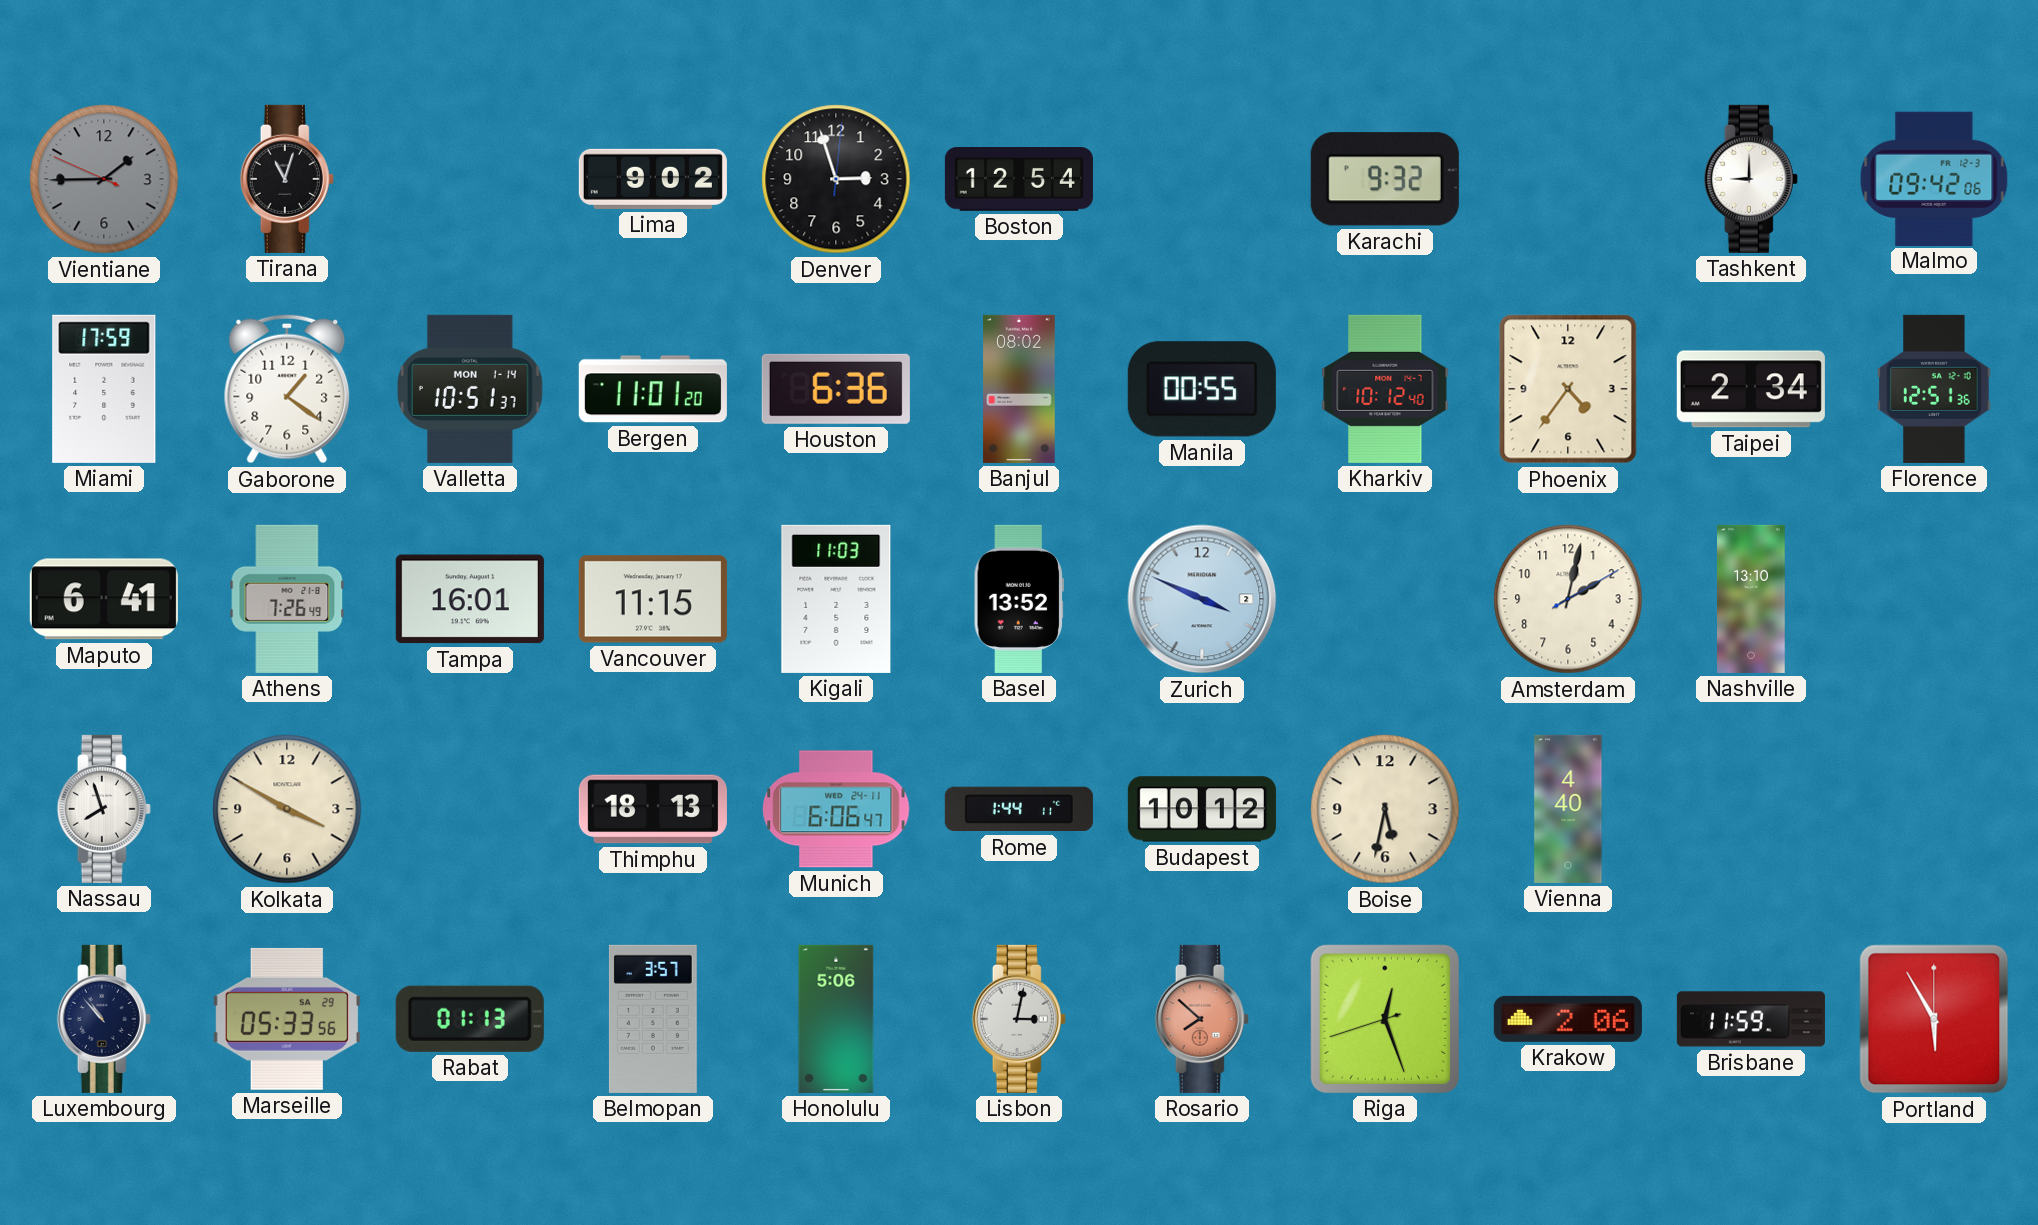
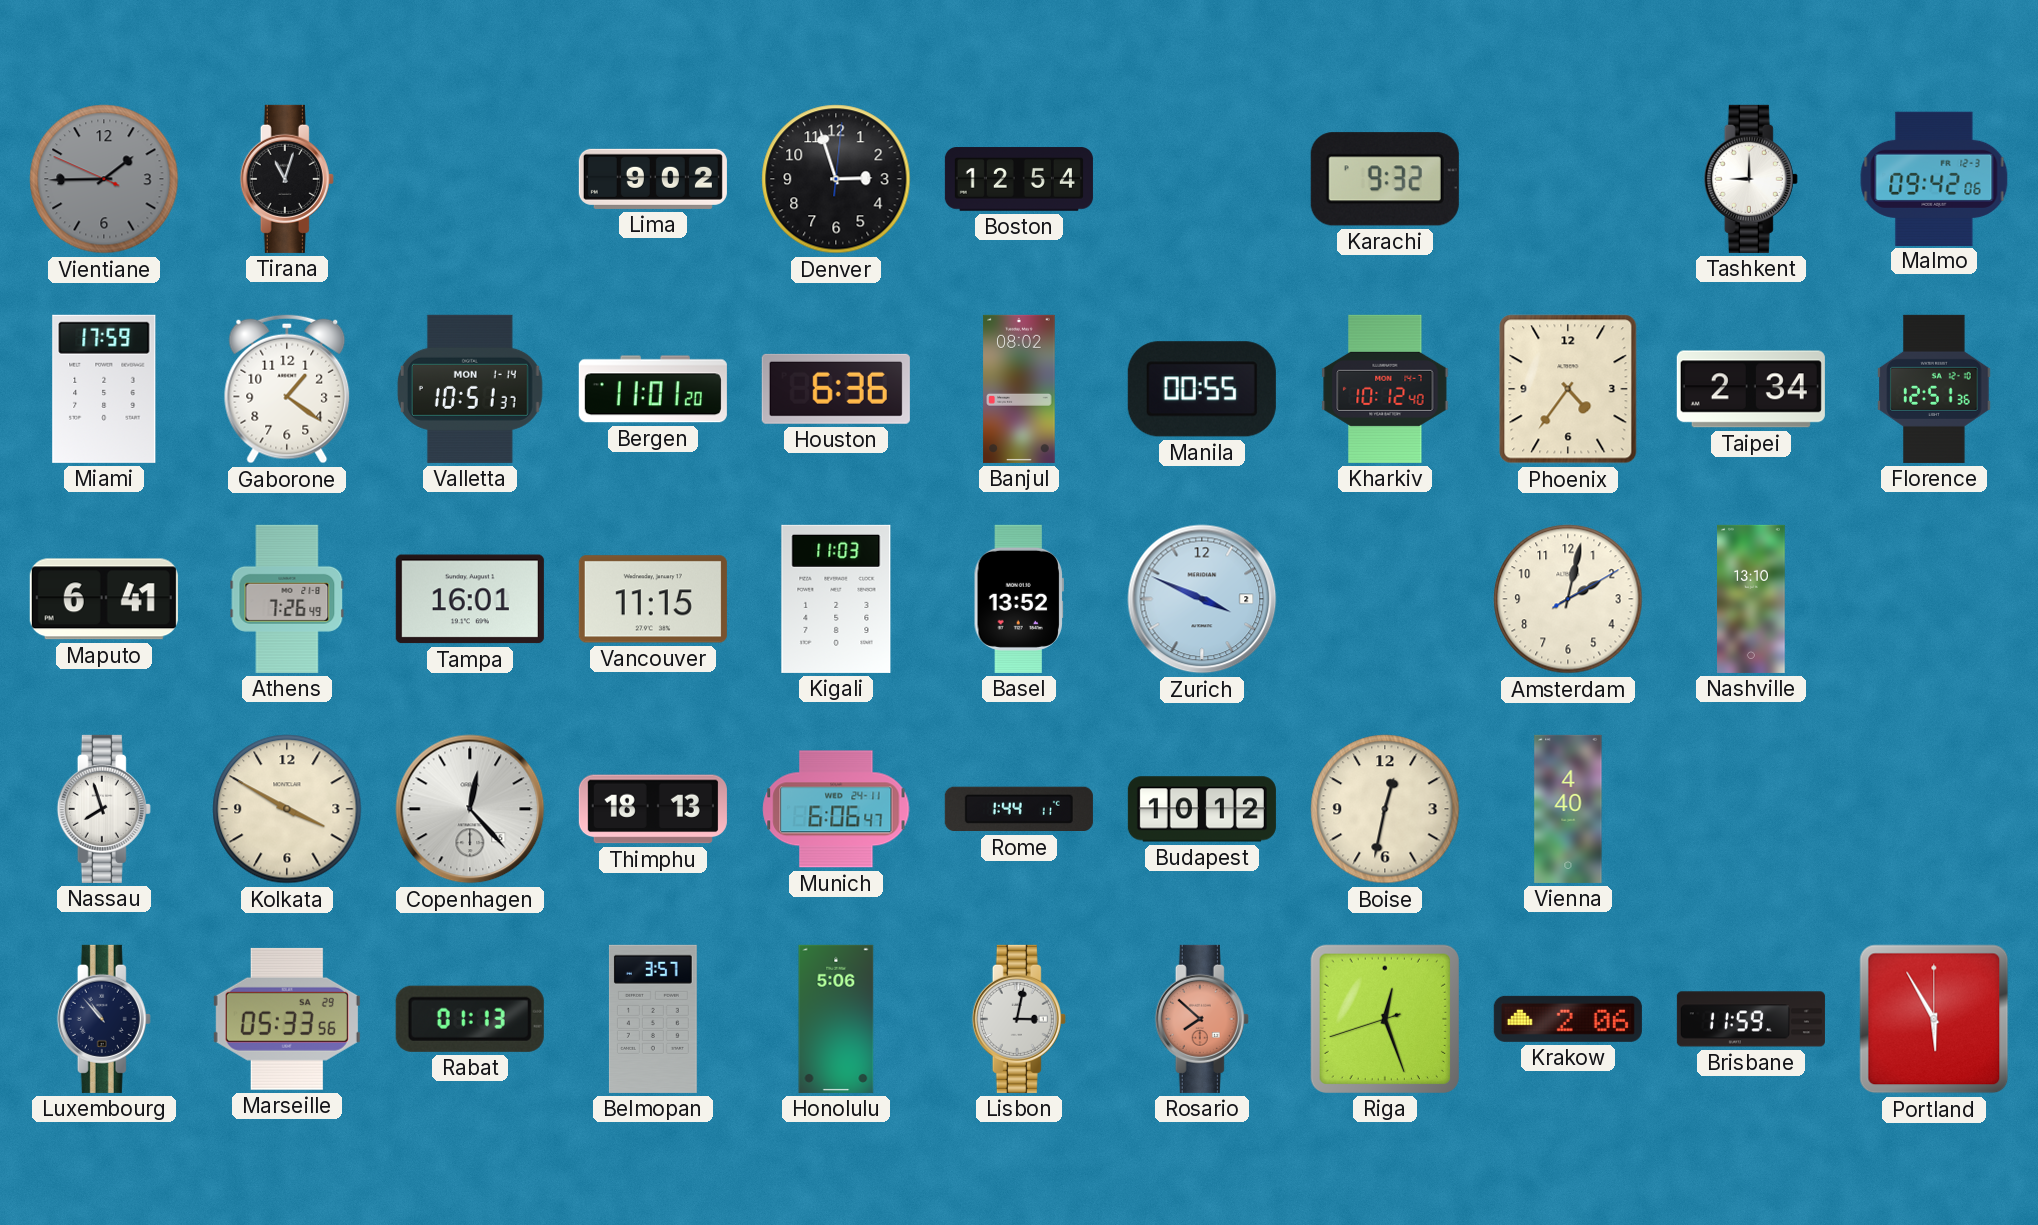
Copenhagen: none -> 12:23 (470, 809)
Boise: 5:32 -> 12:32 (1385, 809)
